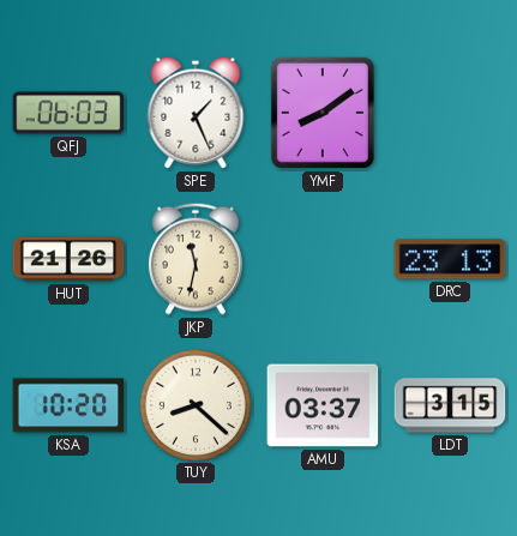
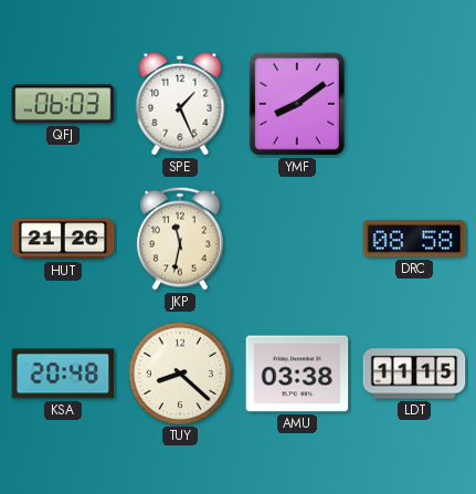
DRC: 23:13 -> 08:58 (414, 239)
KSA: 10:20 -> 20:48 (63, 374)
AMU: 03:37 -> 03:38 (297, 374)
LDT: 3:15 -> 11:15 (414, 374)
